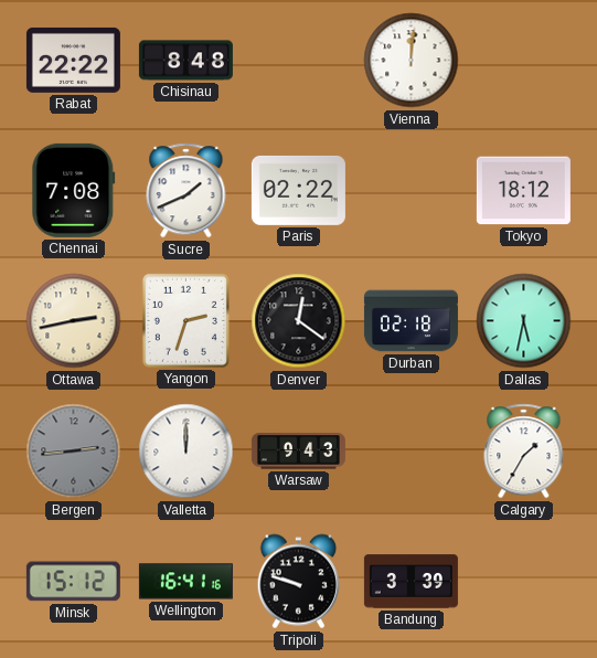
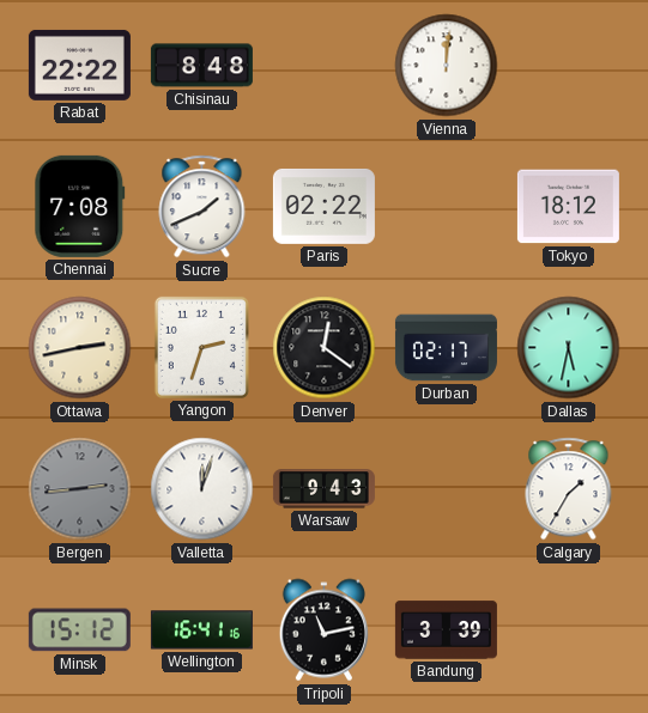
Durban: 02:18 -> 02:17 (446, 348)
Valletta: 12:00 -> 12:03 (202, 489)
Tripoli: 9:48 -> 11:13 (323, 630)
